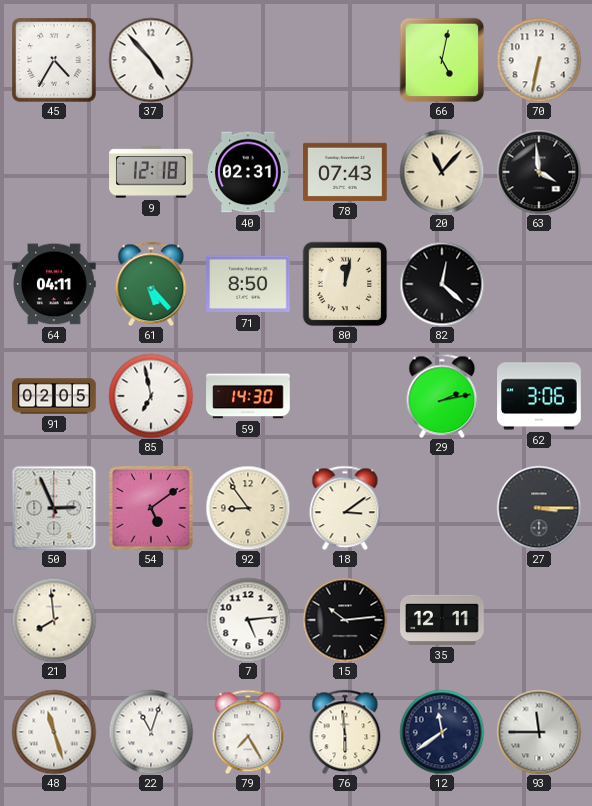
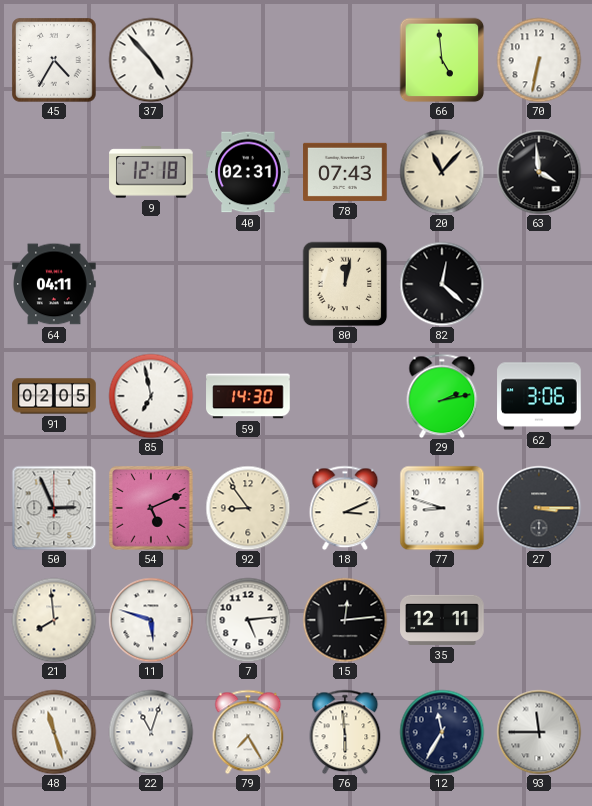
66: 5:02 -> 4:59 (442, 60)
61: 5:23 -> none (151, 284)
71: 8:50 -> none (248, 284)
54: 5:09 -> 5:11 (151, 508)
18: 3:09 -> 3:11 (345, 508)
77: none -> 8:48 (442, 508)
11: none -> 5:48 (151, 620)
15: 10:14 -> 12:14 (345, 620)
12: 11:39 -> 11:35 (442, 732)
